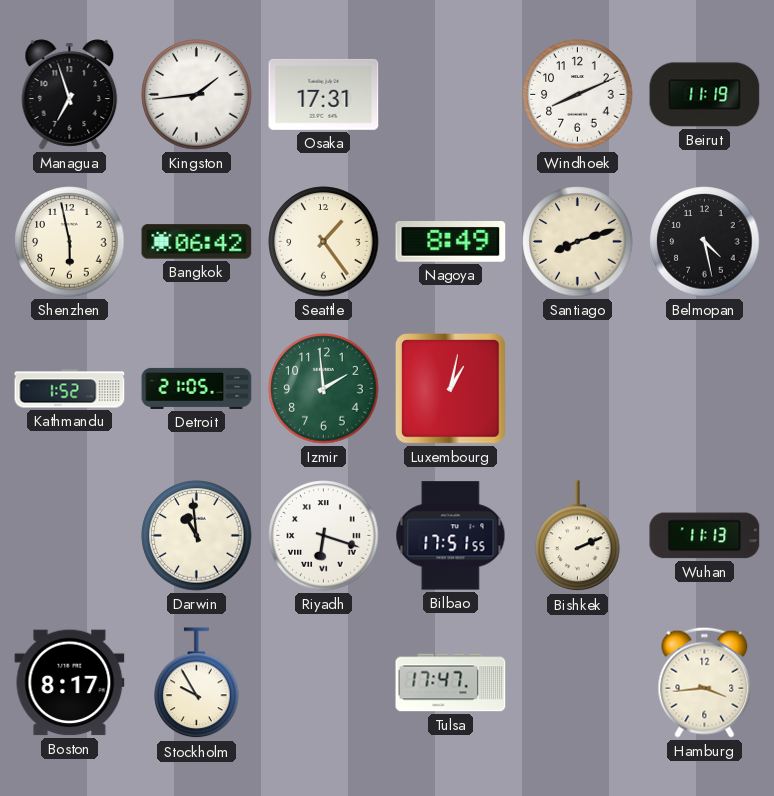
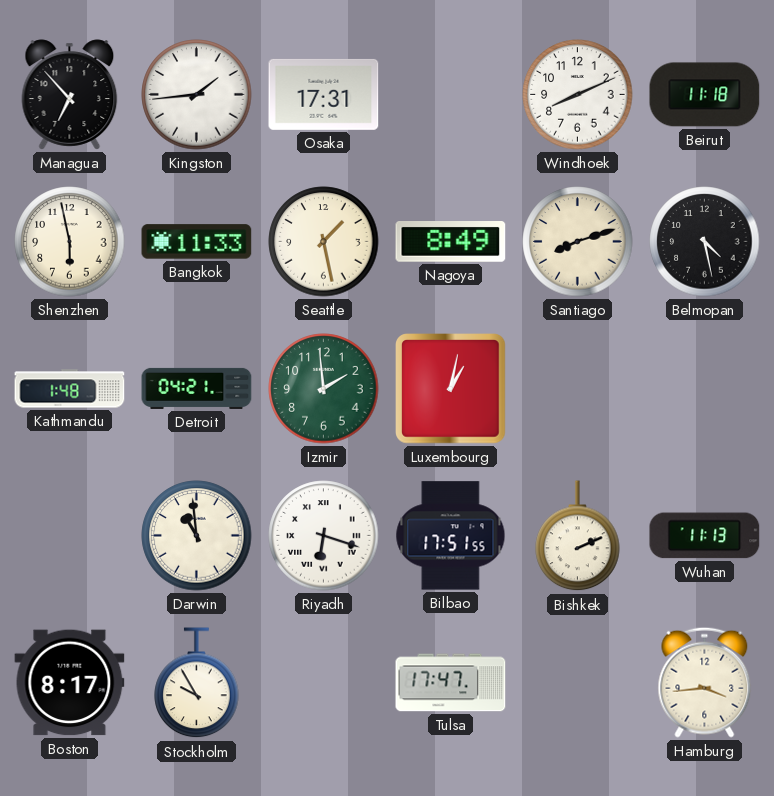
Managua: 6:57 -> 6:53 (70, 95)
Beirut: 11:19 -> 11:18 (705, 95)
Bangkok: 06:42 -> 11:33 (197, 242)
Seattle: 1:24 -> 1:28 (324, 242)
Kathmandu: 1:52 -> 1:48 (70, 389)
Detroit: 21:05 -> 04:21 (197, 388)
